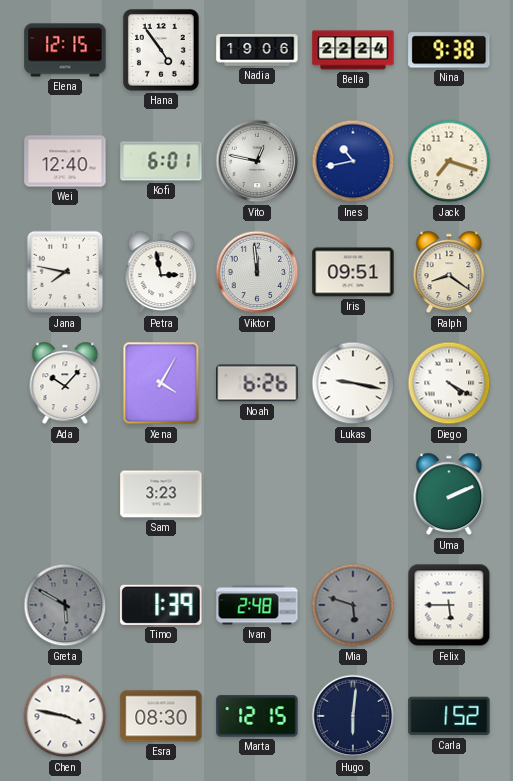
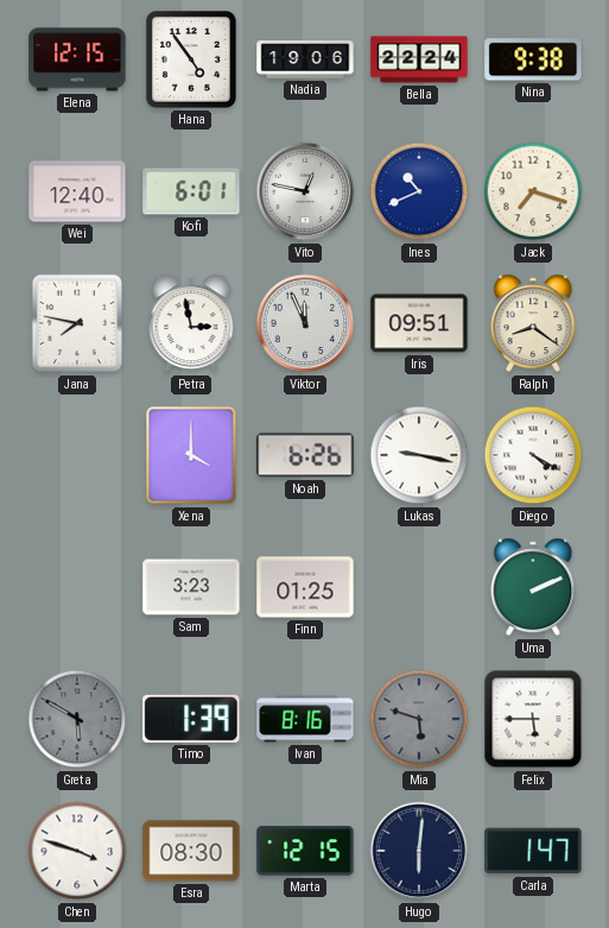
Ines: 10:43 -> 10:41 (419, 191)
Viktor: 11:59 -> 11:56 (305, 323)
Ada: 10:07 -> none (65, 383)
Xena: 4:05 -> 4:00 (191, 455)
Finn: none -> 01:25 (305, 587)
Ivan: 2:48 -> 8:16 (305, 719)
Chen: 3:47 -> 3:48 (77, 851)
Carla: 1:52 -> 1:47 (533, 851)
